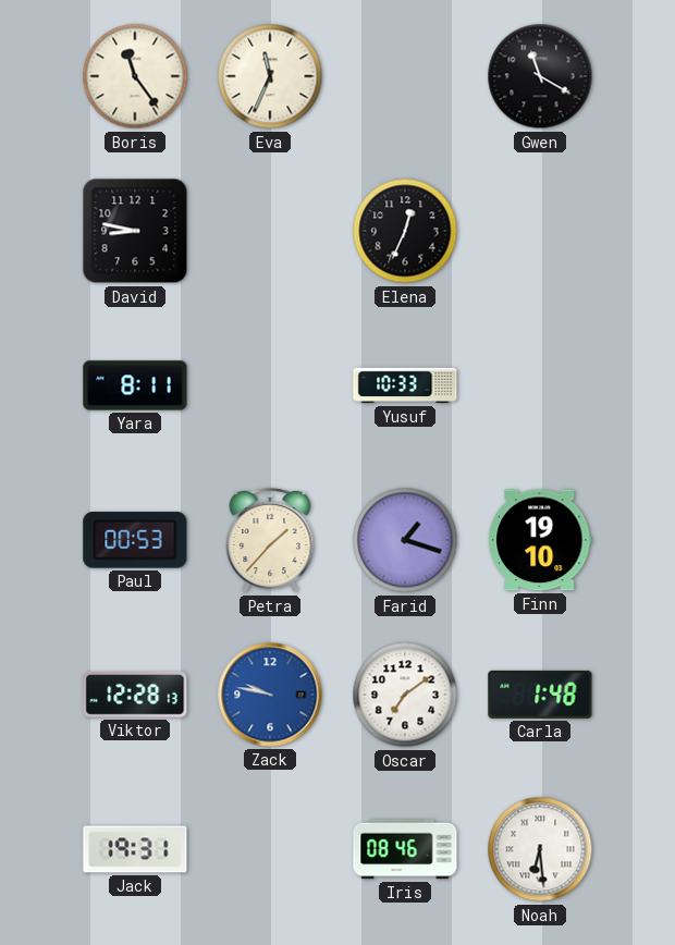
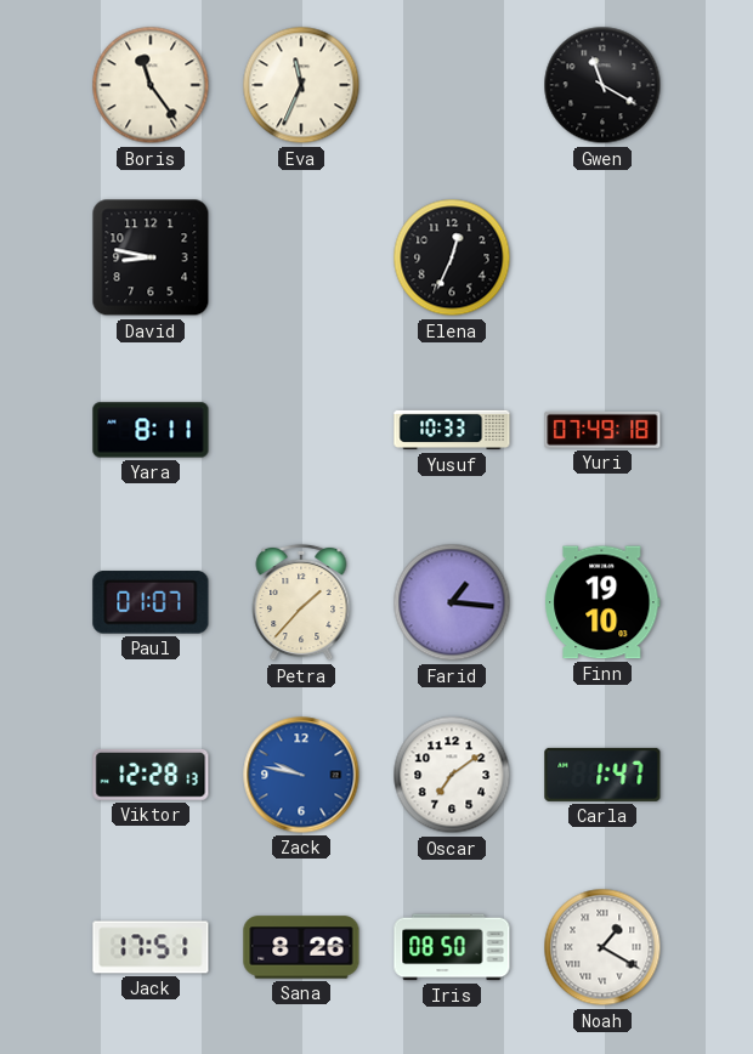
Yuri: none -> 07:49 (602, 430)
Paul: 00:53 -> 01:07 (151, 602)
Farid: 1:18 -> 1:16 (452, 602)
Carla: 1:48 -> 1:47 (602, 775)
Jack: 19:31 -> 17:51 (151, 947)
Sana: none -> 8:26 (301, 947)
Iris: 08:46 -> 08:50 (452, 947)
Noah: 6:29 -> 1:20 (602, 947)
